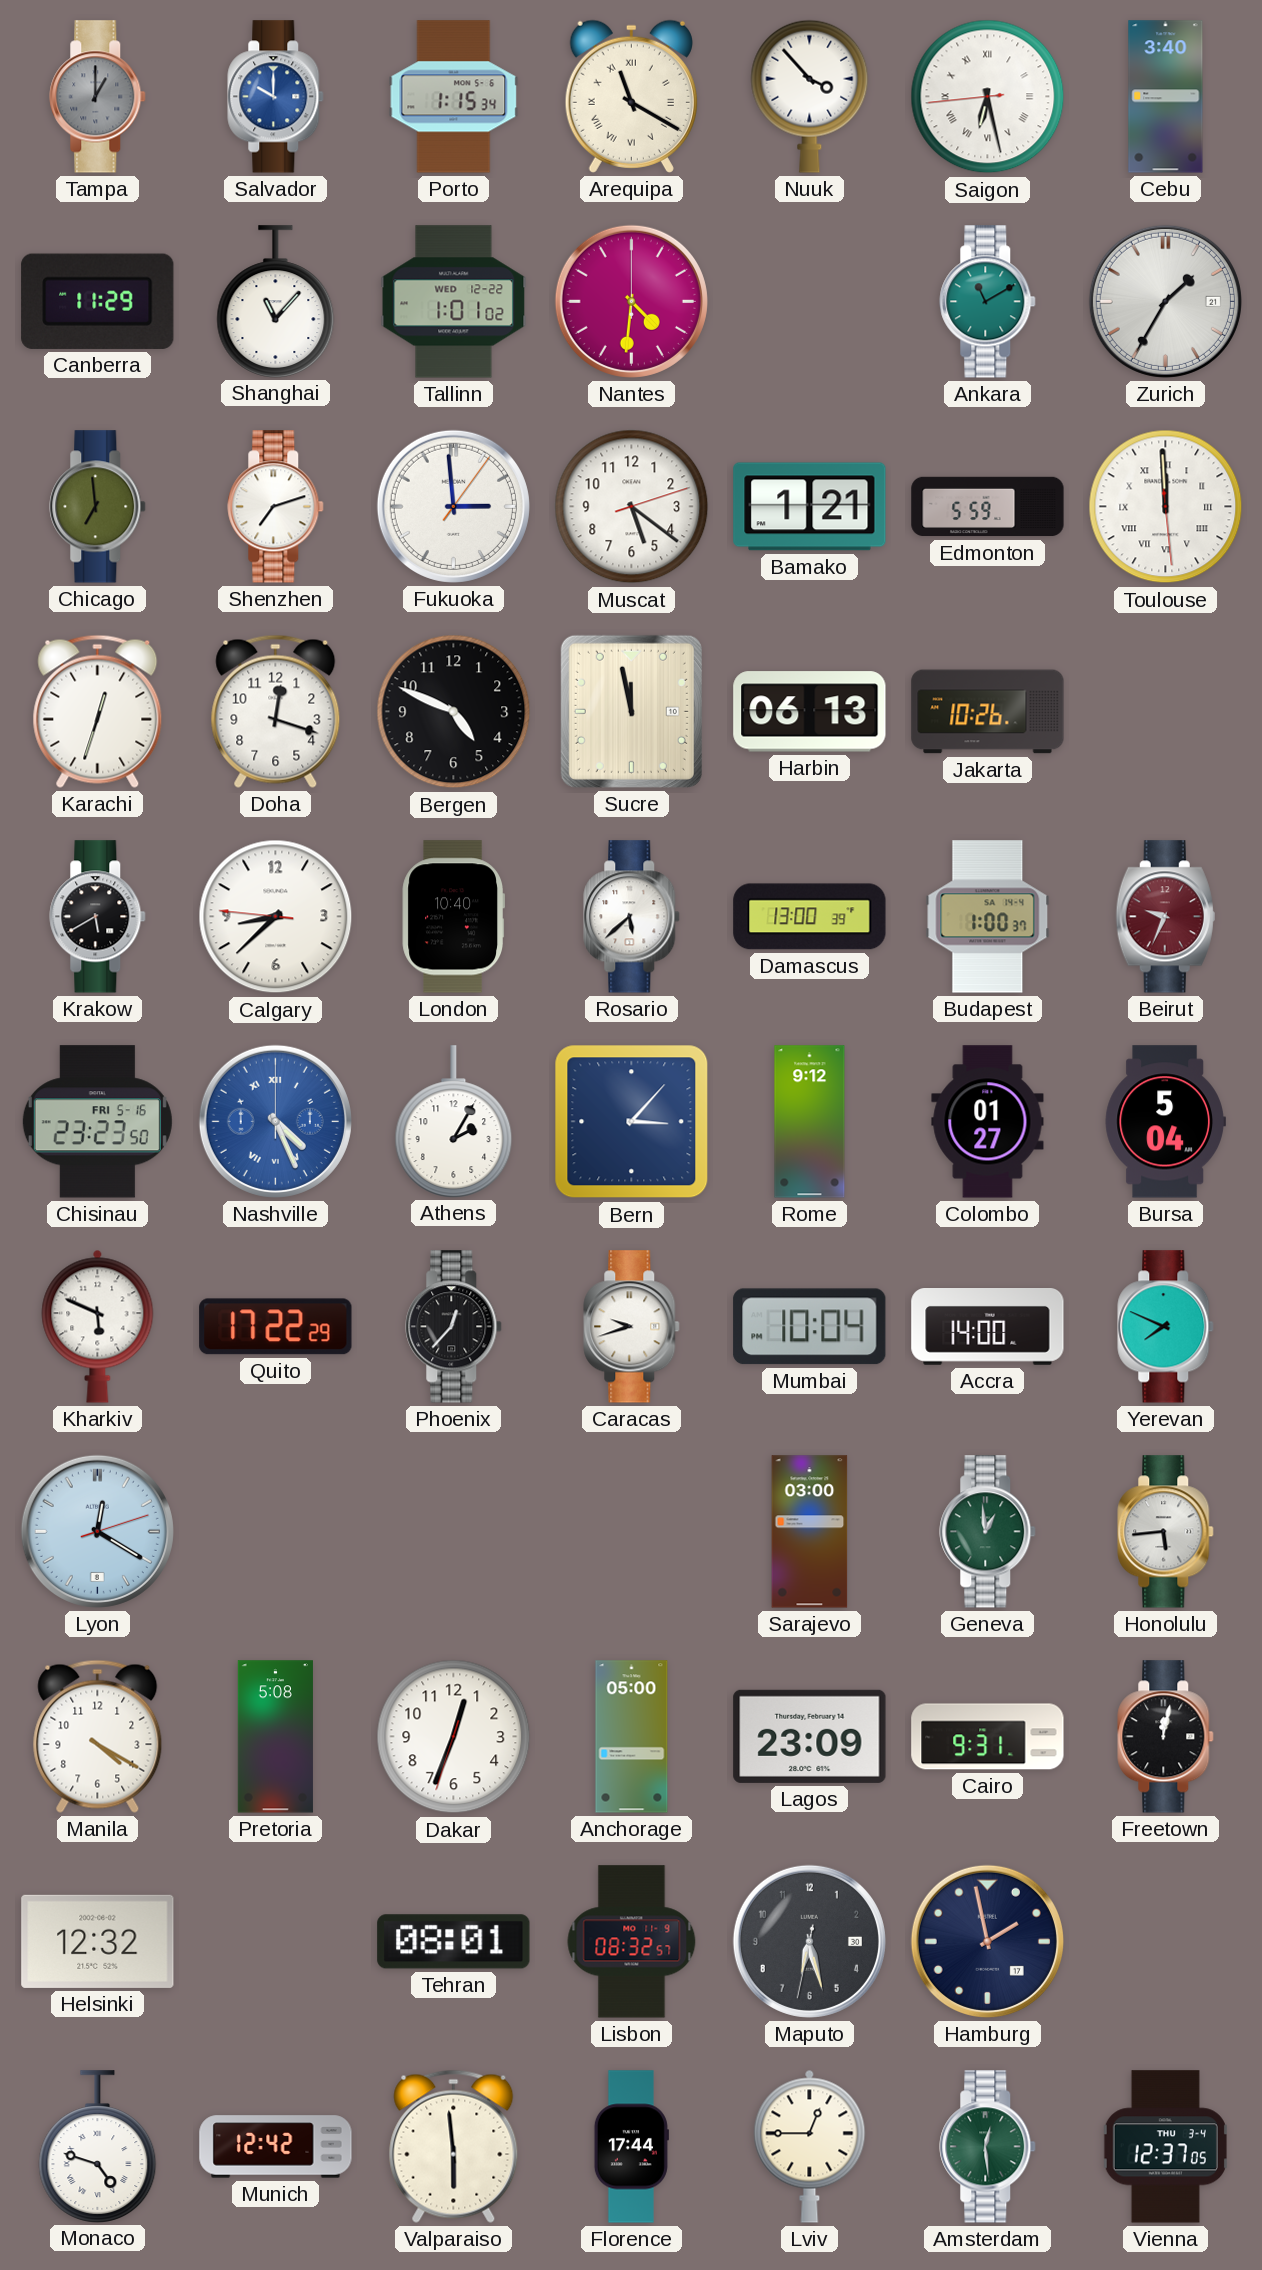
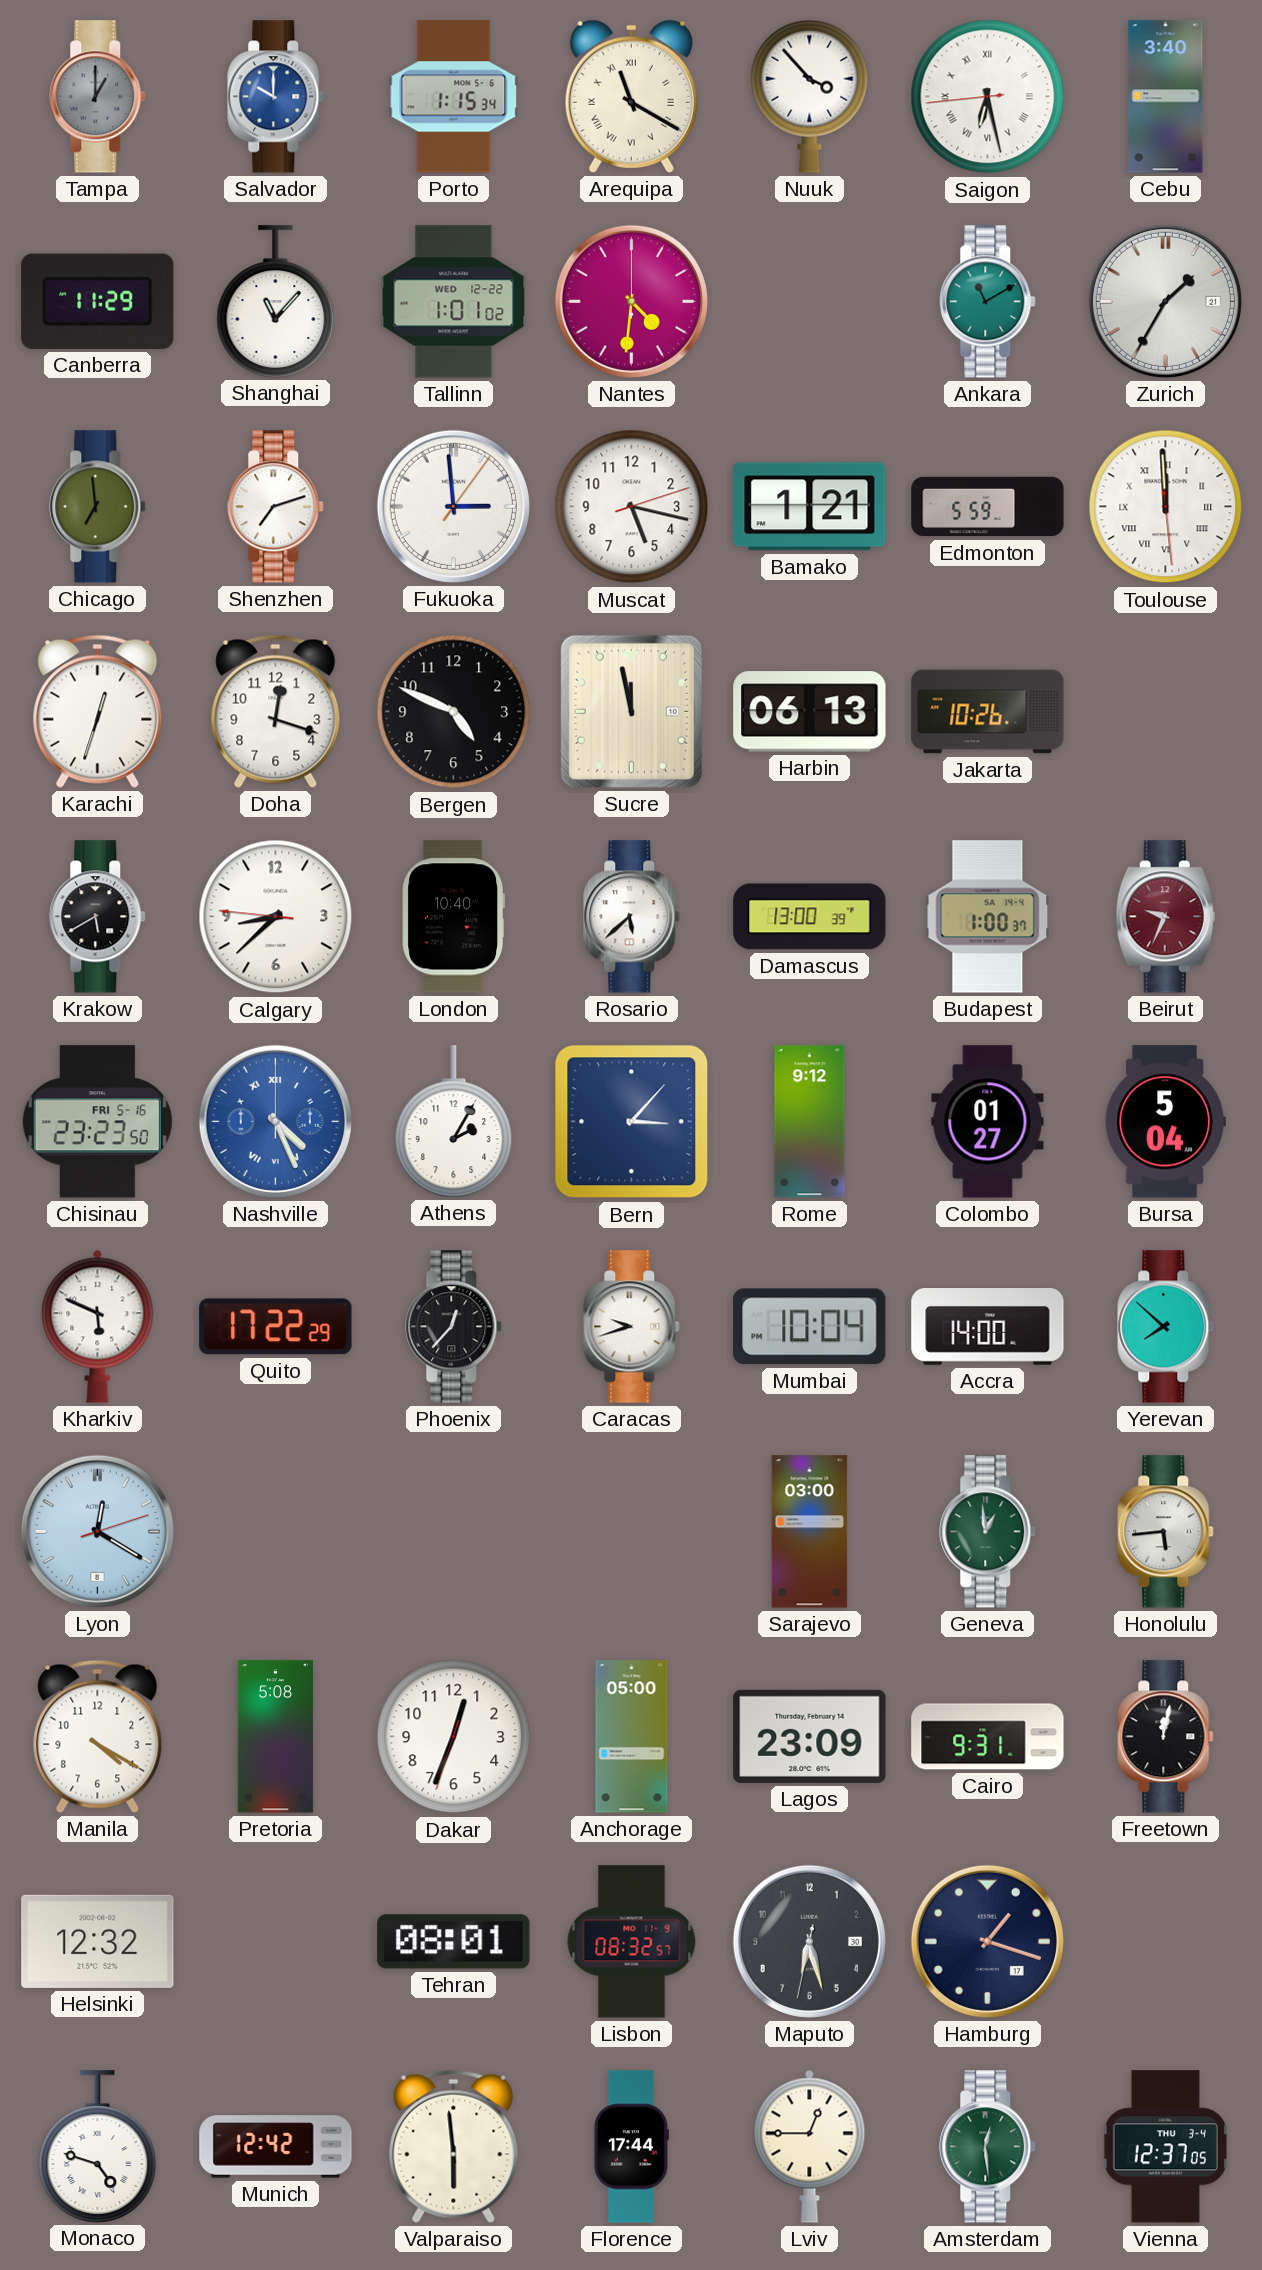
Muscat: 5:21 -> 5:17 (632, 507)
Yerevan: 7:49 -> 7:52 (1166, 1327)
Hamburg: 1:58 -> 1:18 (987, 1941)
